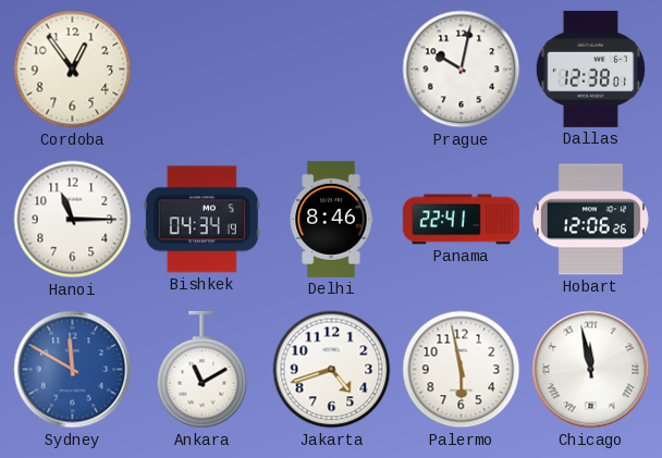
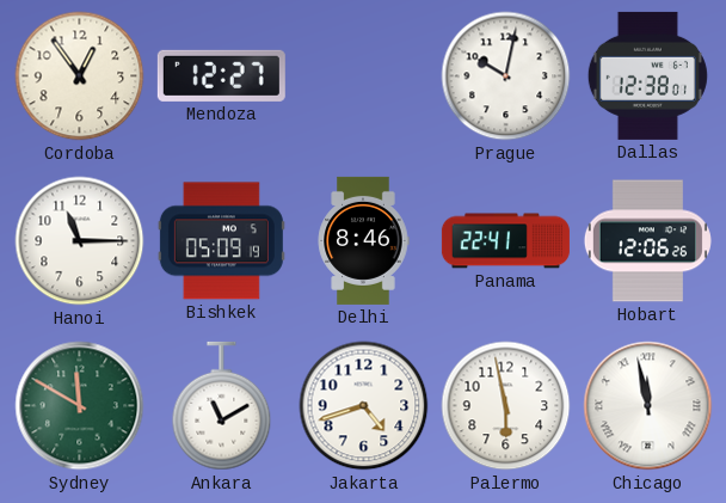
Mendoza: none -> 12:27 (221, 75)
Bishkek: 04:34 -> 05:09 (221, 241)
Sydney dial: blue -> green (80, 406)
